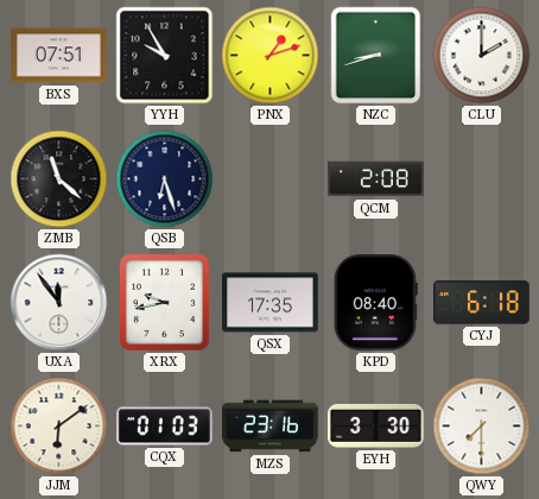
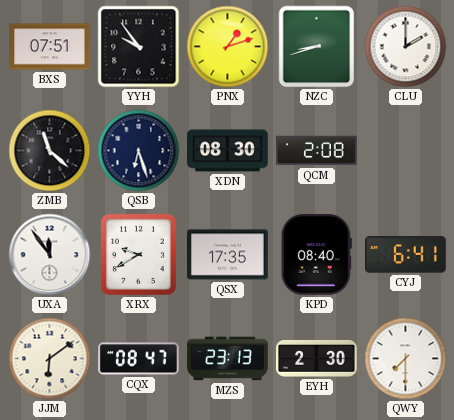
YYH: 9:55 -> 9:54 (139, 47)
XDN: none -> 08:30 (228, 151)
XRX: 9:43 -> 9:40 (138, 254)
CYJ: 6:18 -> 6:41 (406, 255)
CQX: 01:03 -> 08:47 (139, 359)
MZS: 23:16 -> 23:13 (228, 359)
EYH: 3:30 -> 2:30 (317, 358)
